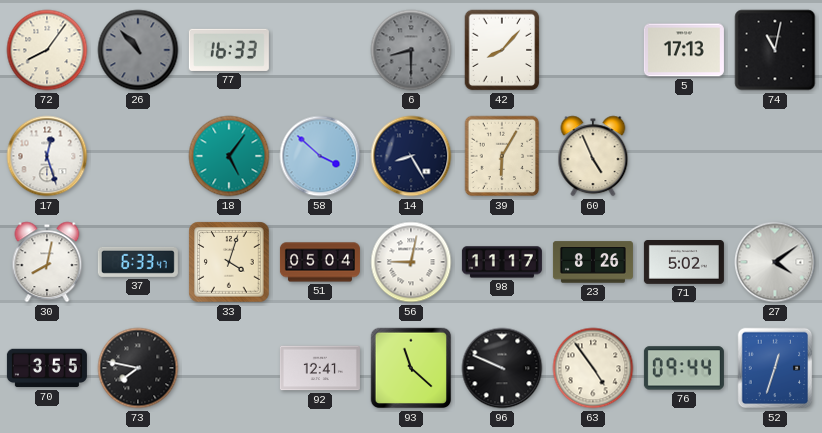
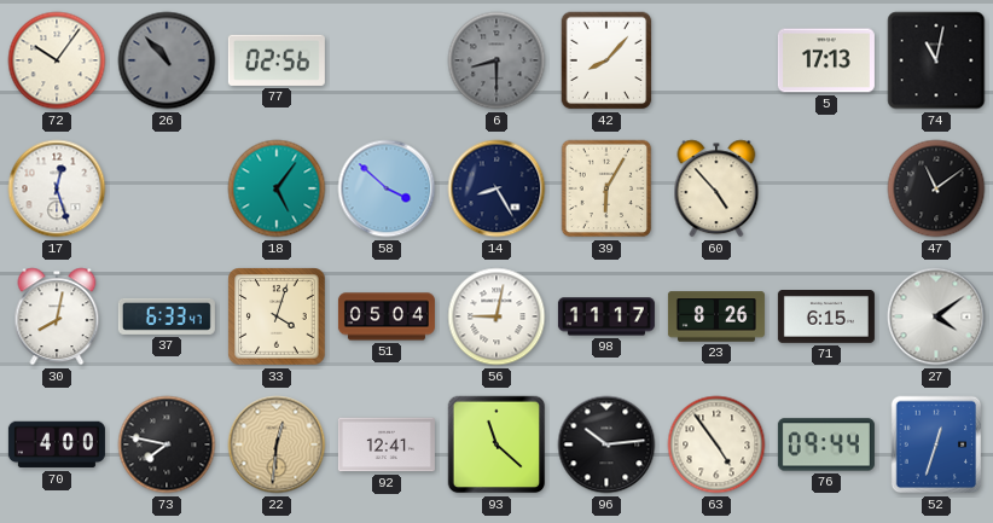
72: 8:06 -> 10:06 (57, 60)
77: 16:33 -> 02:56 (277, 60)
60: 4:56 -> 4:53 (716, 188)
47: none -> 11:09 (936, 188)
71: 5:02 -> 6:15 (826, 318)
70: 3:55 -> 4:00 (57, 444)
22: none -> 12:31 (277, 444)
96: 9:49 -> 10:14 (606, 444)
